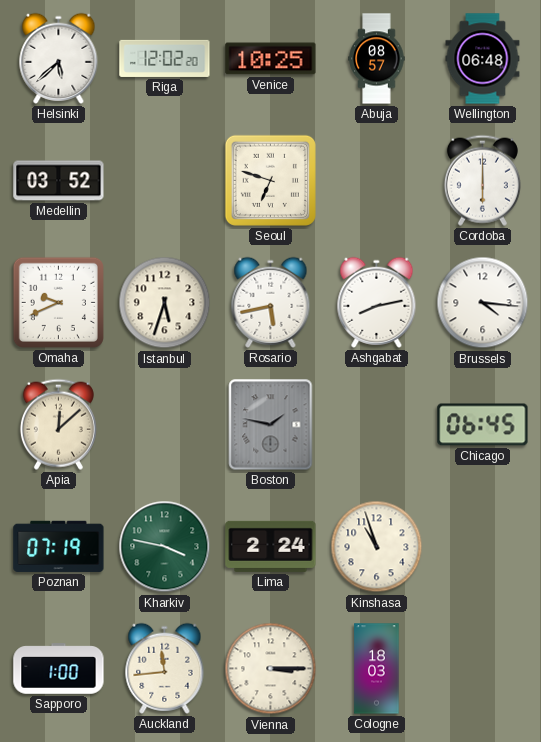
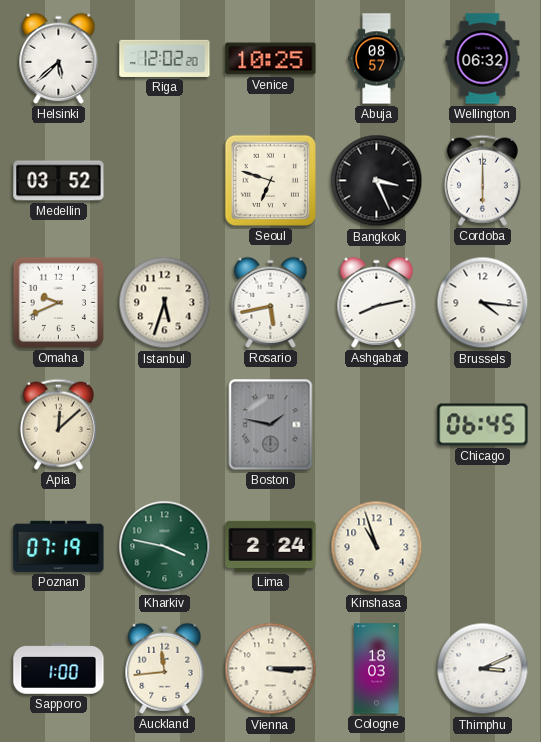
Wellington: 06:48 -> 06:32 (483, 59)
Bangkok: none -> 3:26 (377, 181)
Thimphu: none -> 3:11 (483, 669)
